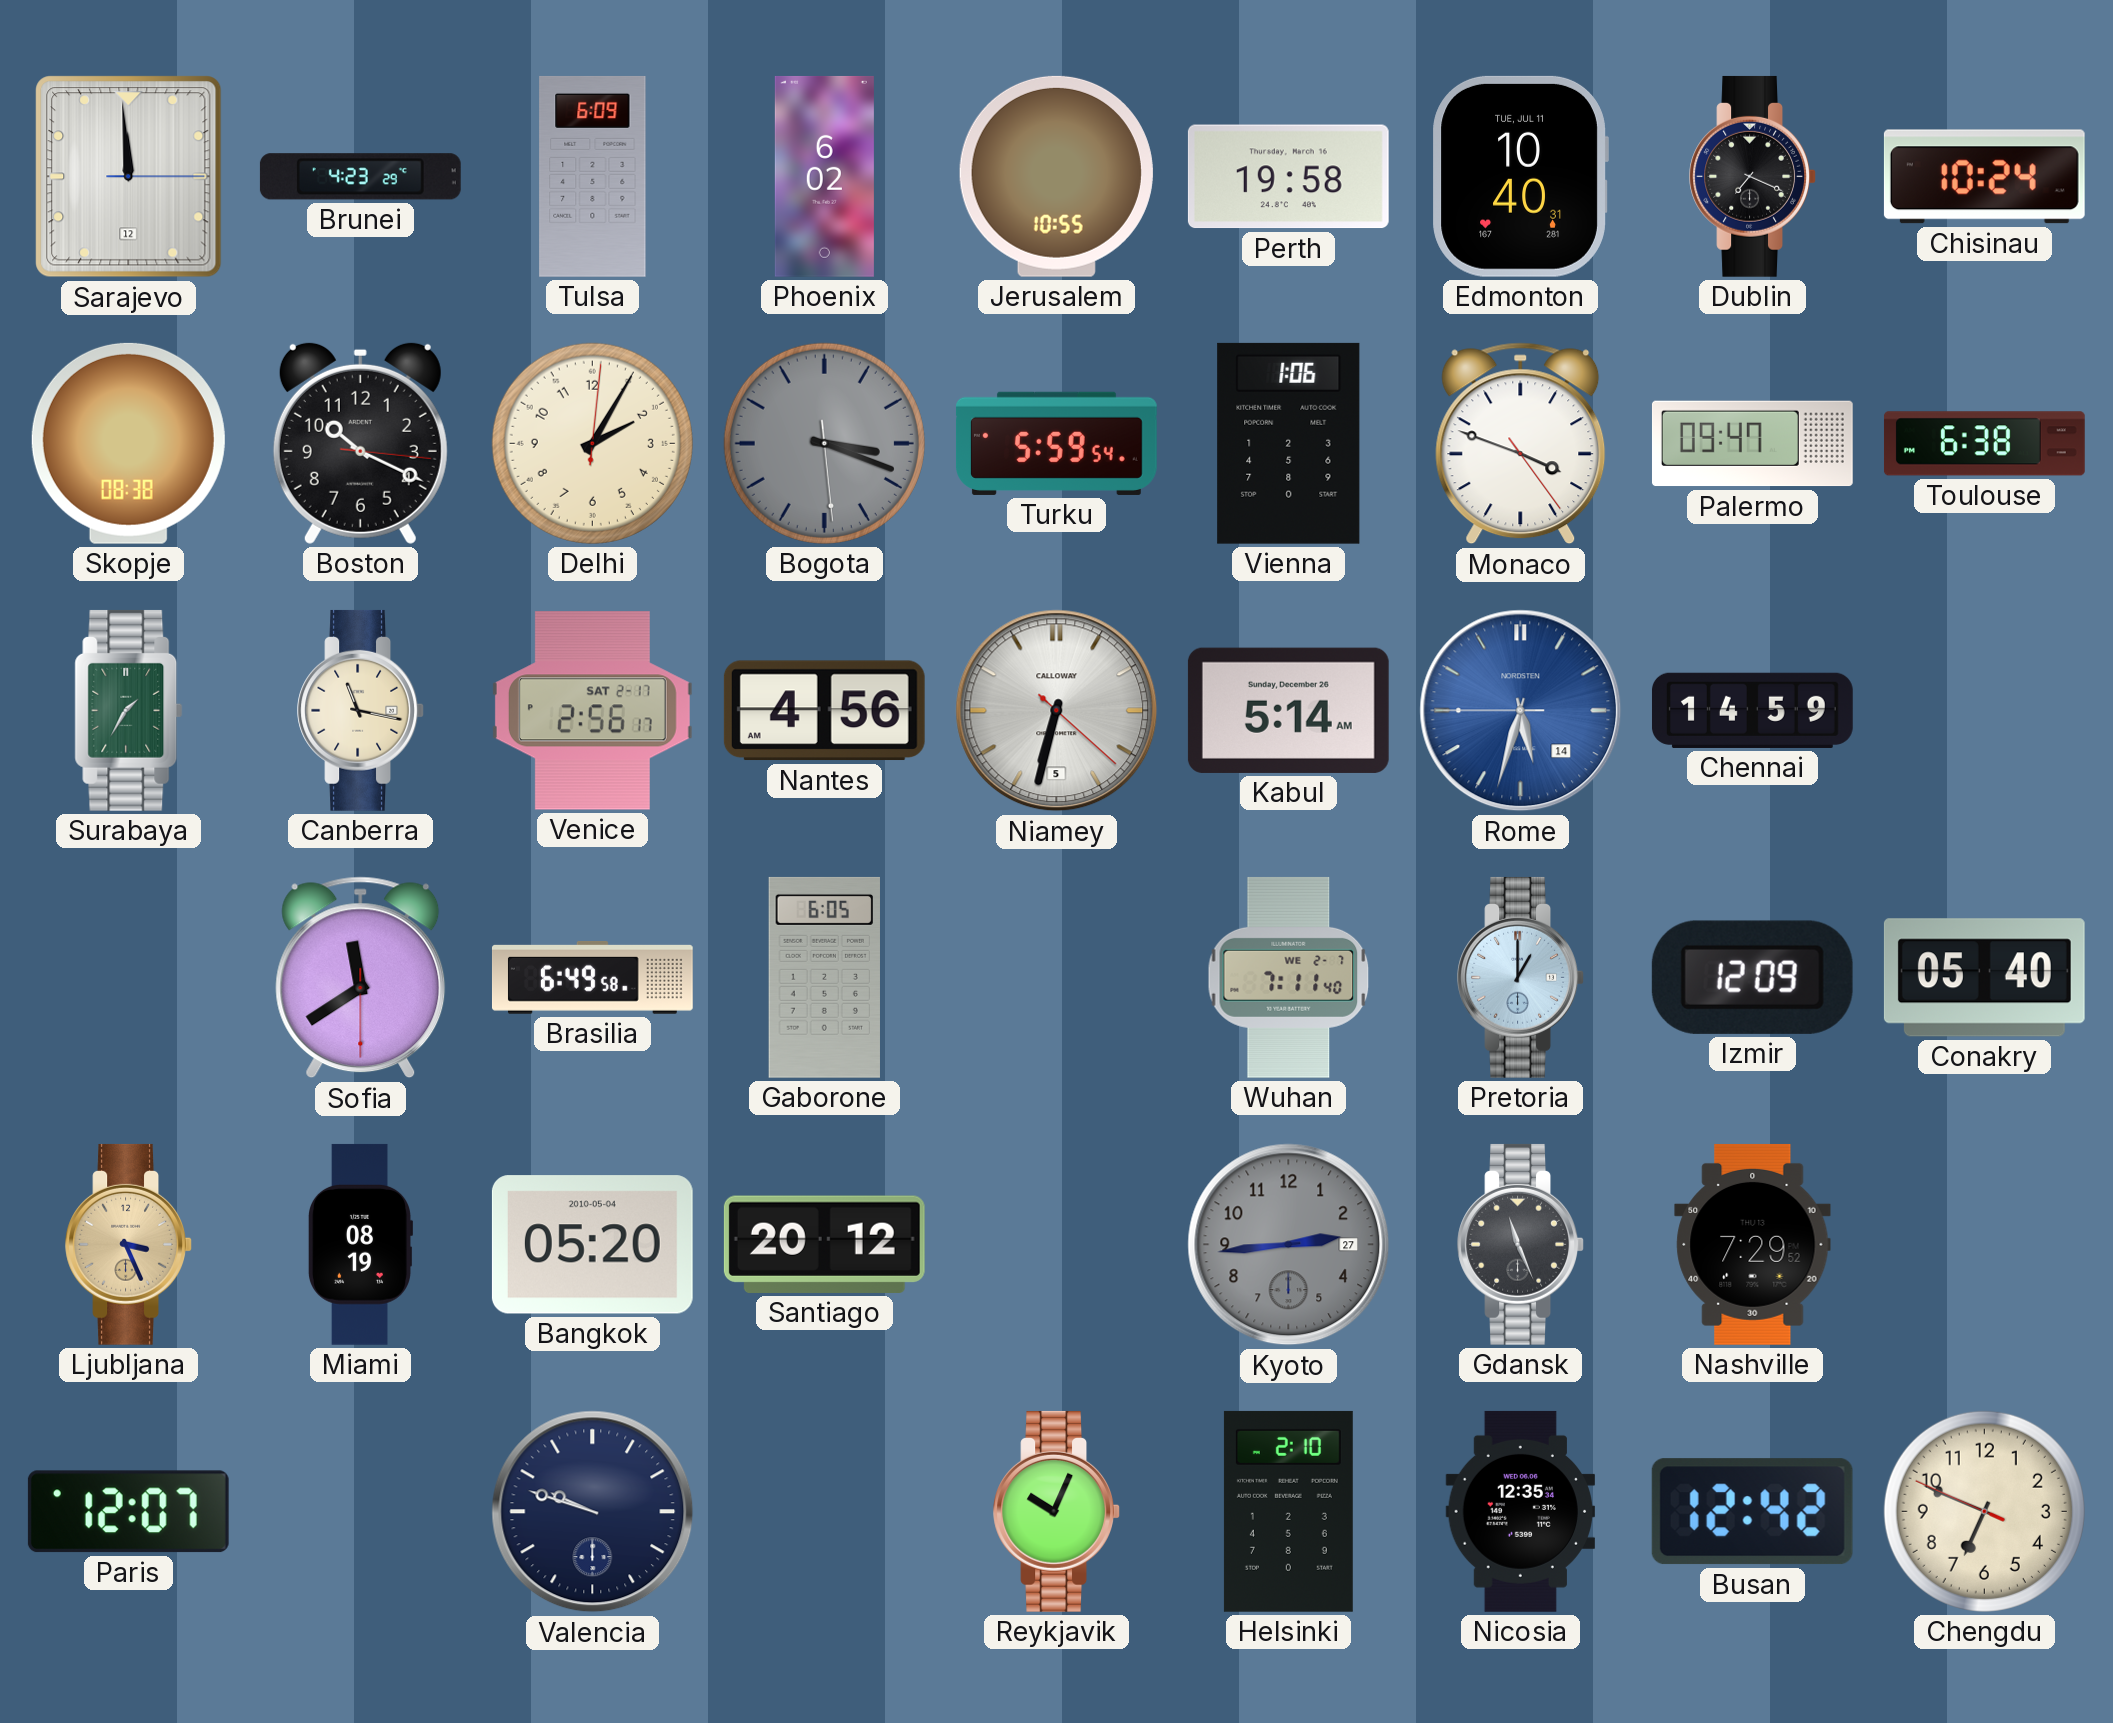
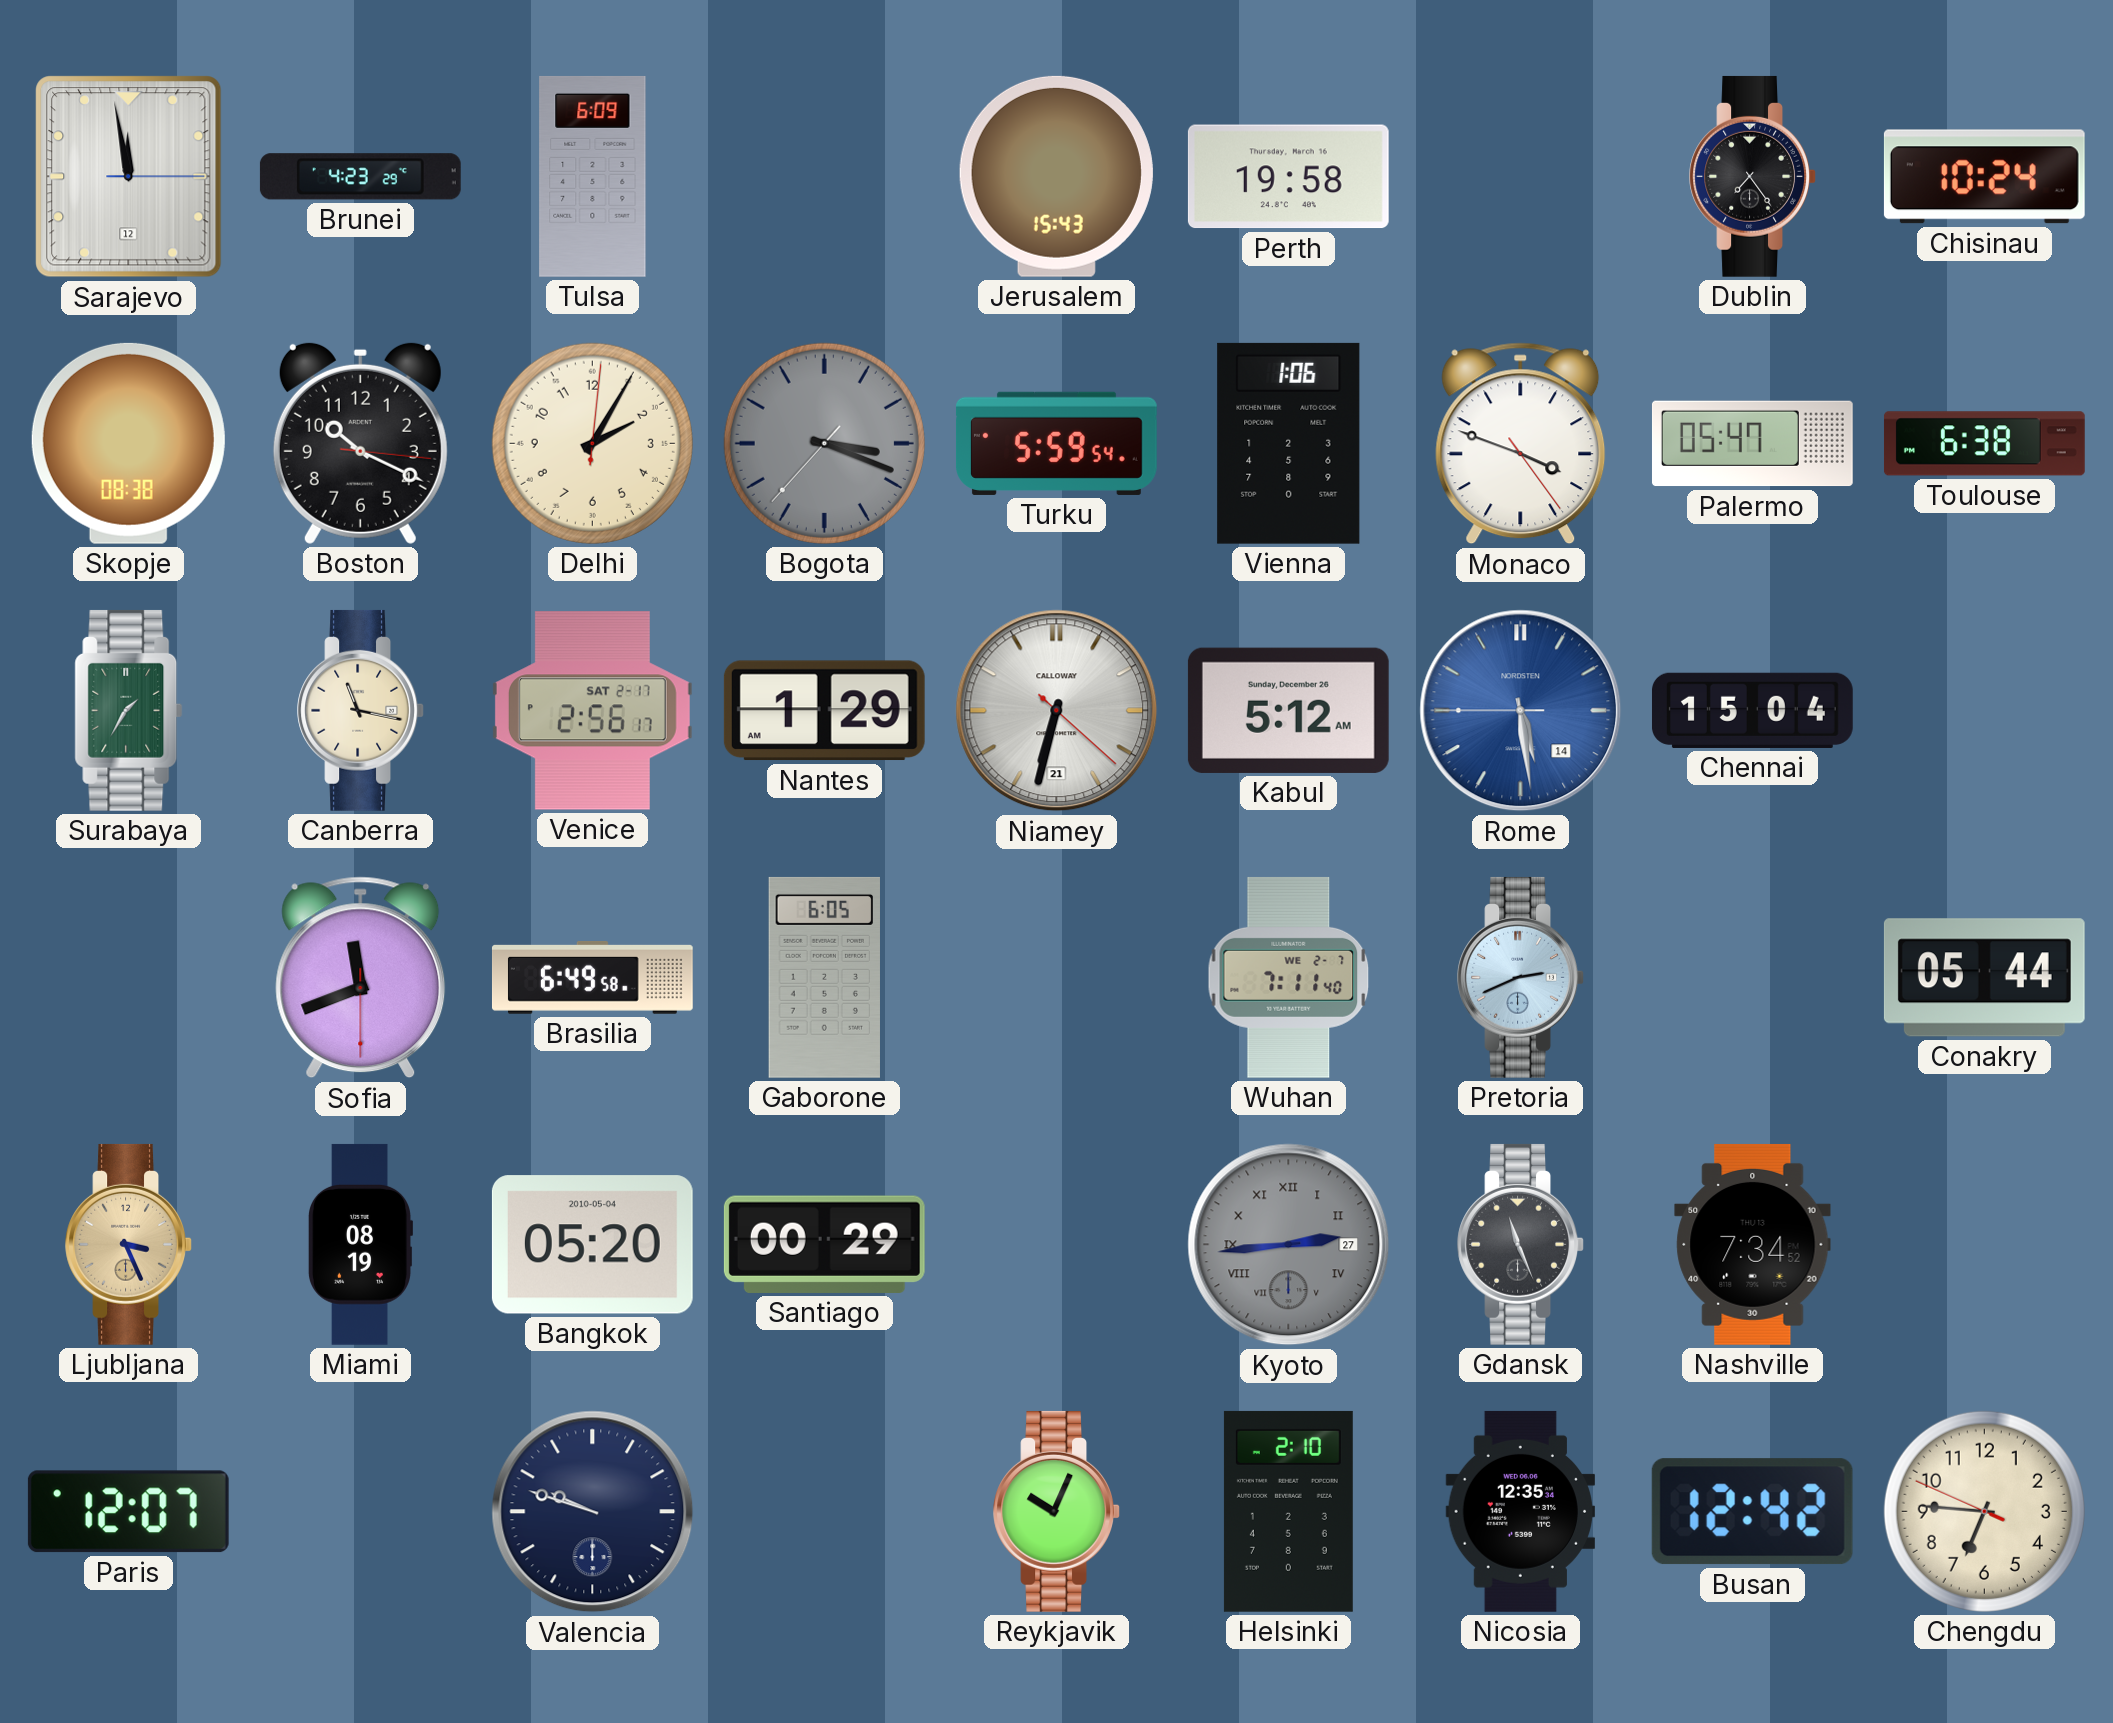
Sarajevo: 11:59 -> 11:58 (129, 177)
Phoenix: 6:02 -> none (824, 176)
Jerusalem: 10:55 -> 15:43 (1056, 176)
Edmonton: 10:40 -> none (1520, 176)
Dublin: 7:19 -> 7:24 (1753, 176)
Bogota: 3:18:29 -> 3:18:37 (824, 443)
Palermo: 09:47 -> 05:47 (1752, 444)
Nantes: 4:56 -> 1:29 (824, 711)
Niamey date: 5 -> 21 (1057, 711)
Kabul: 5:14 -> 5:12 (1288, 710)
Rome: 5:32 -> 5:28 (1521, 711)
Chennai: 14:59 -> 15:04 (1752, 710)
Sofia: 11:39 -> 11:41 (361, 978)
Pretoria: 1:00 -> 2:41 (1521, 977)
Izmir: 12:09 -> none (1752, 977)
Conakry: 05:40 -> 05:44 (1984, 978)
Santiago: 20:12 -> 00:29 (824, 1244)
Kyoto numerals: Arabic -> Roman (1289, 1245)
Nashville: 7:29 -> 7:34 (1753, 1244)
Chengdu: 6:48 -> 6:45 (1984, 1511)
